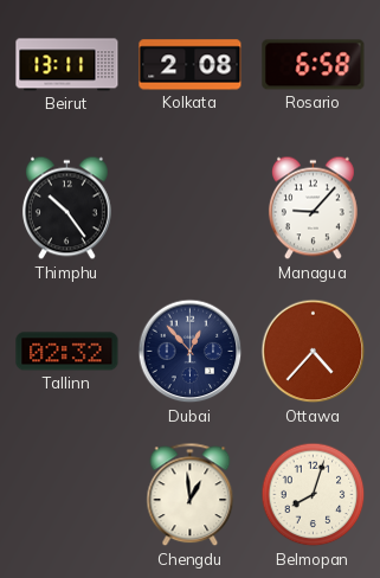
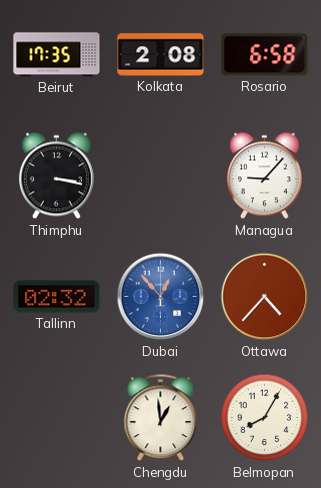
Beirut: 13:11 -> 17:35 (57, 55)
Thimphu: 10:24 -> 3:17 (56, 176)
Dubai dial: navy -> blue (161, 297)
Belmopan: 8:03 -> 8:05 (265, 418)
